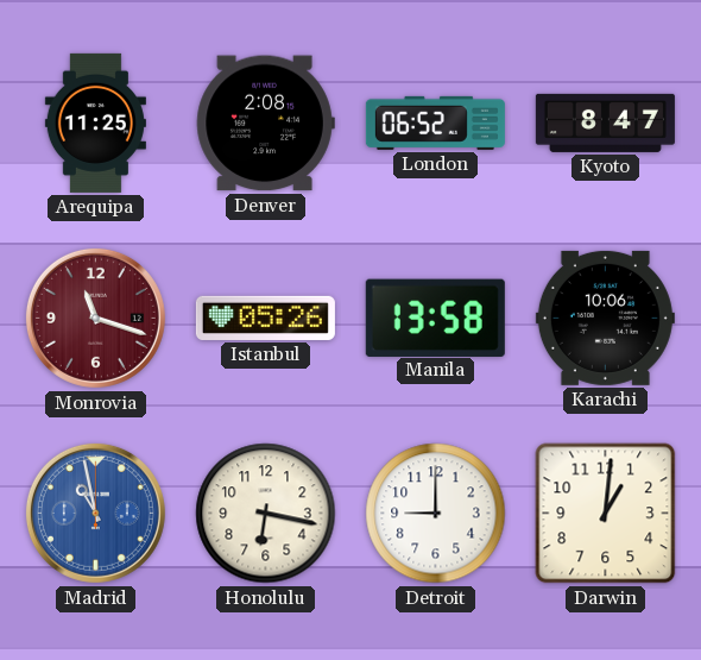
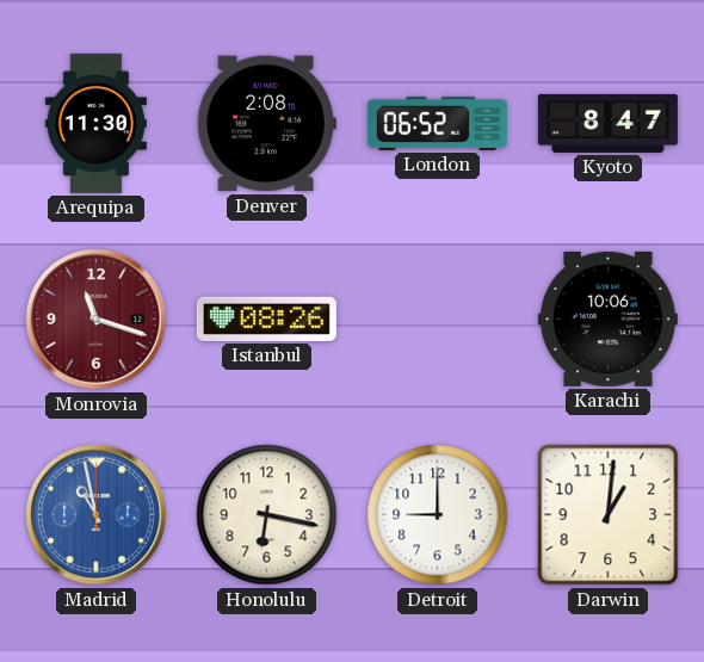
Arequipa: 11:25 -> 11:30 (95, 123)
Istanbul: 05:26 -> 08:26 (266, 318)
Manila: 13:58 -> none (435, 318)
